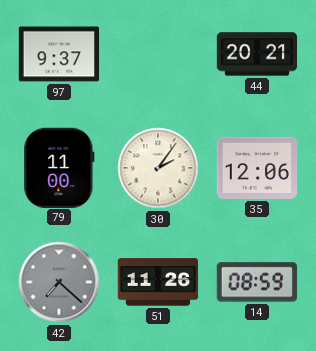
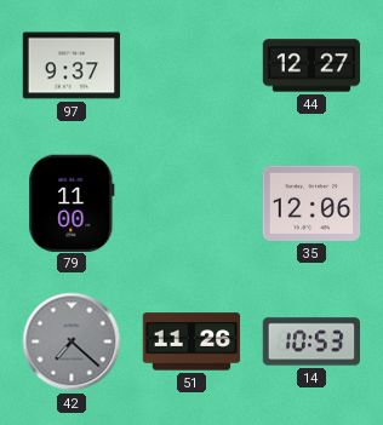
44: 20:21 -> 12:27 (311, 65)
30: 2:06 -> none (158, 168)
14: 08:59 -> 10:53 (311, 341)
